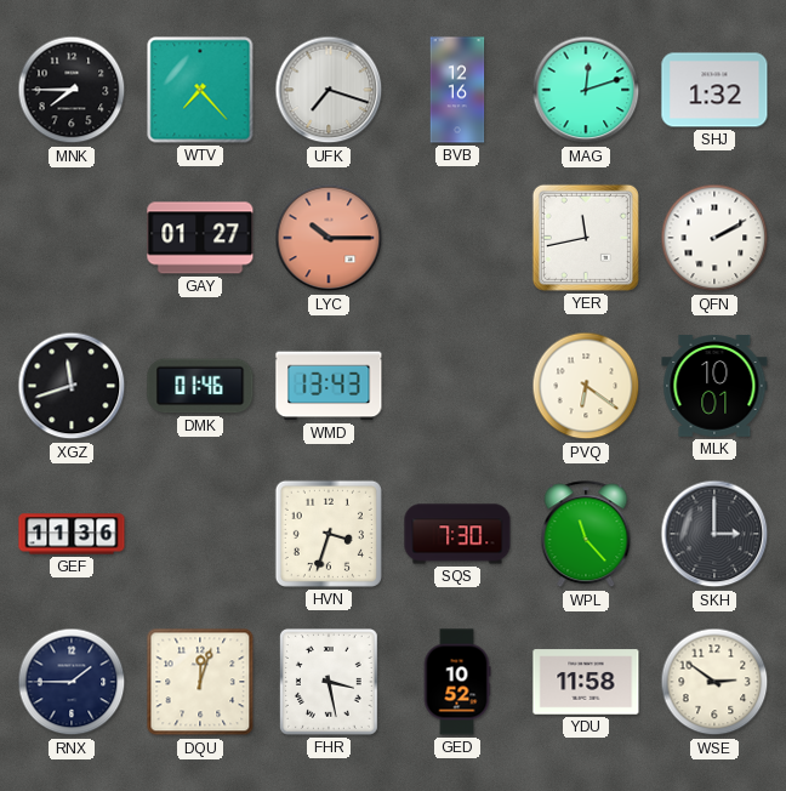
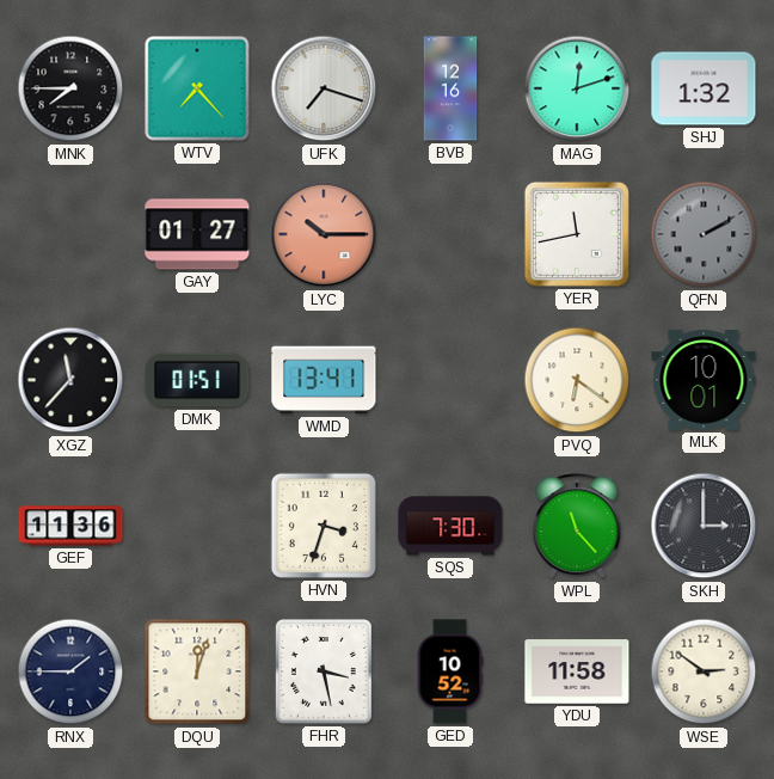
QFN dial: white -> grey (704, 234)
XGZ: 11:42 -> 11:37 (70, 380)
DMK: 01:46 -> 01:51 (197, 380)
WMD: 13:43 -> 13:41 (324, 380)
